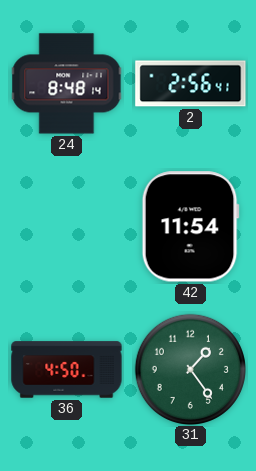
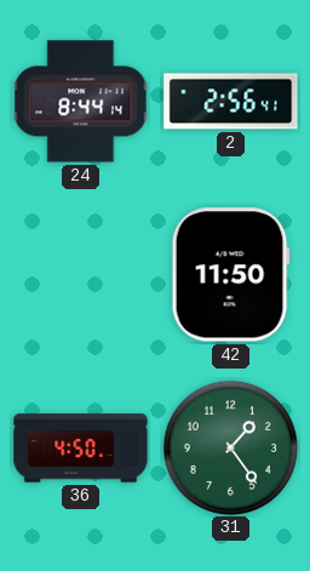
24: 8:48 -> 8:44 (81, 102)
42: 11:54 -> 11:50 (230, 275)
